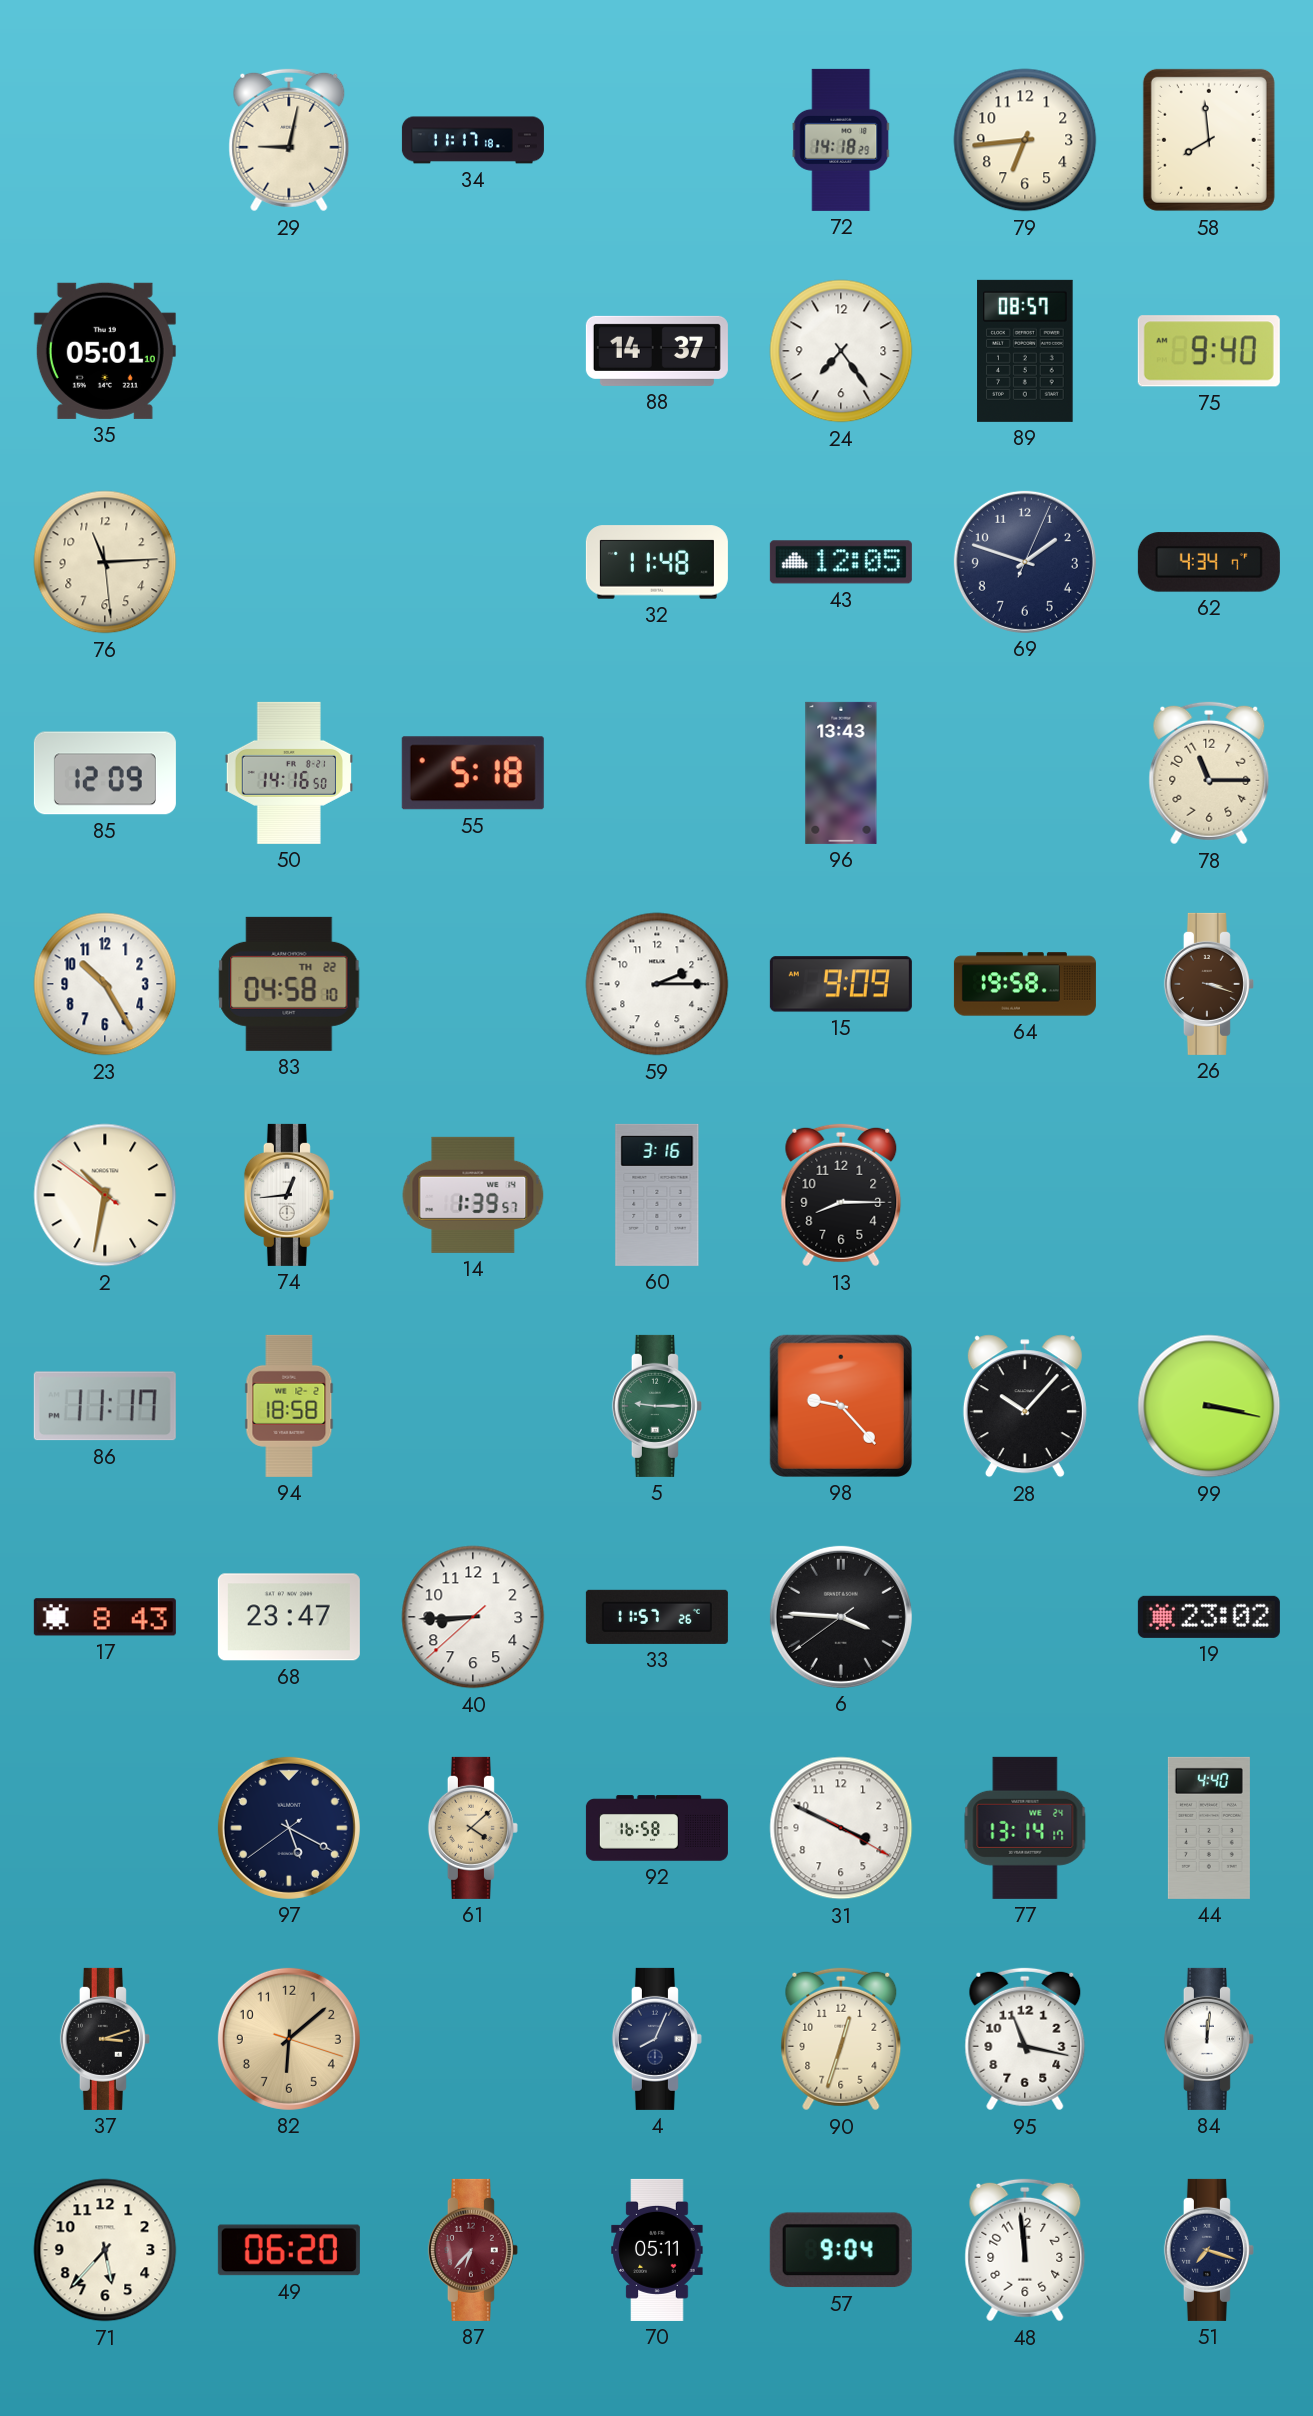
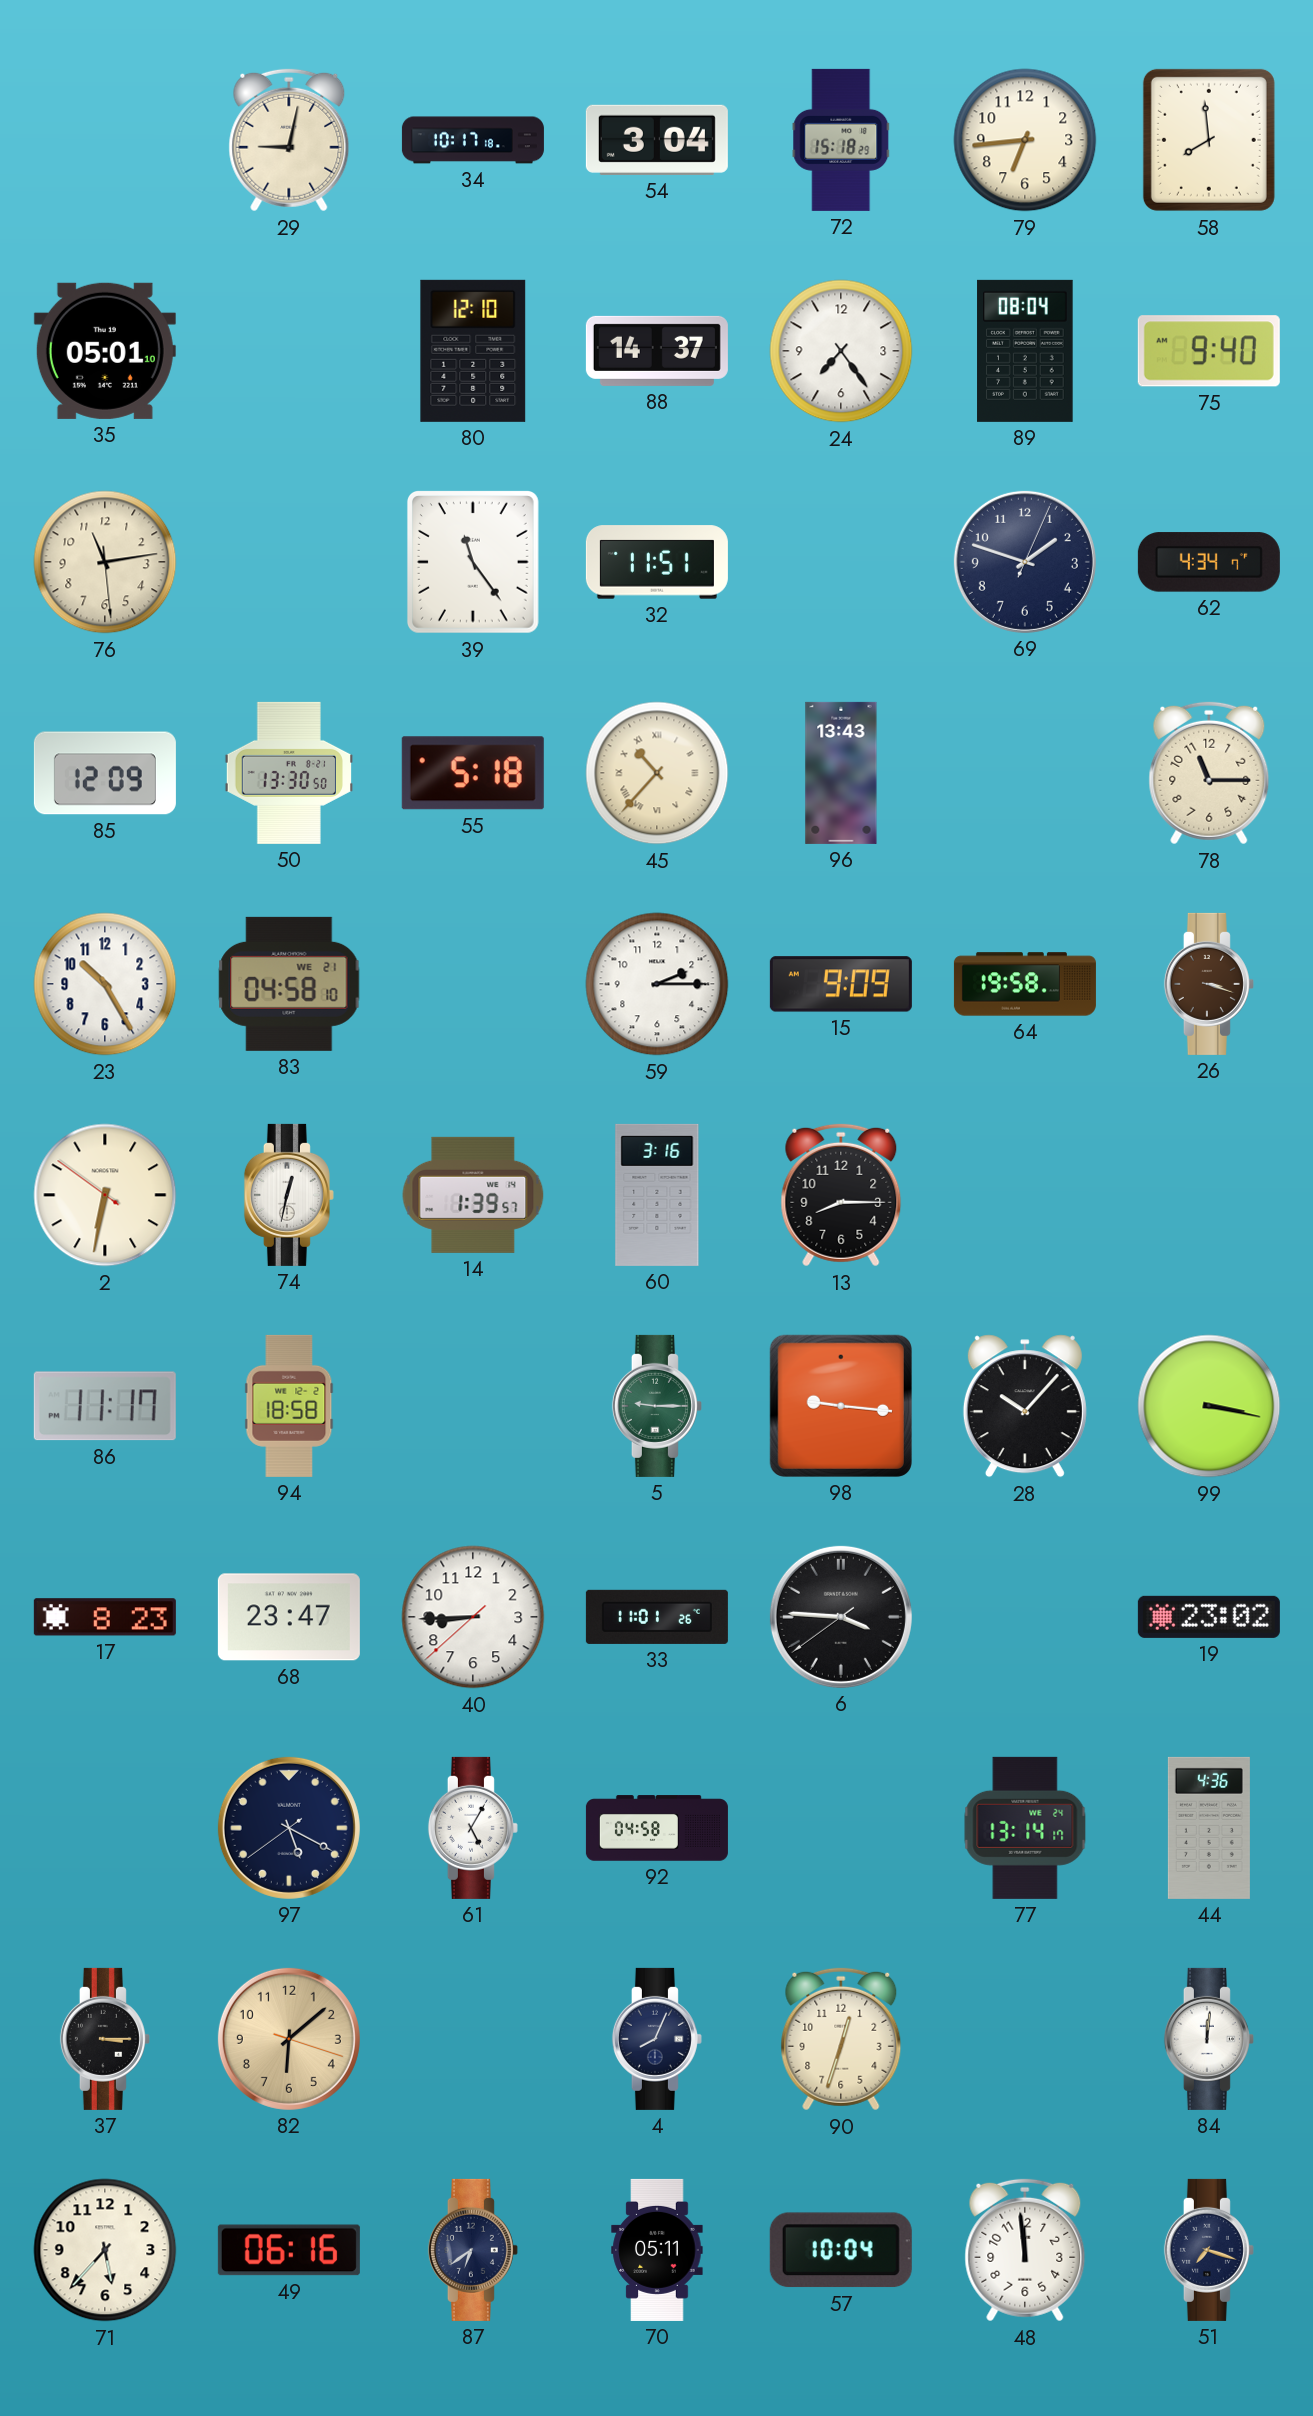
34: 11:17 -> 10:17 (473, 140)
54: none -> 3:04 (657, 140)
72: 14:18 -> 15:18 (841, 140)
80: none -> 12:10 (473, 351)
89: 08:57 -> 08:04 (1025, 351)
76: 11:14 -> 11:13 (105, 562)
39: none -> 11:24 (473, 563)
32: 11:48 -> 11:51 (657, 562)
43: 12:05 -> none (841, 562)
50: 14:16 -> 13:30 (288, 773)
45: none -> 10:37 (657, 773)
83 date: TH 22 -> WE 21 (289, 984)
2: 10:31 -> 6:31 (105, 1195)
74: 12:44 -> 12:32 (289, 1195)
98: 9:23 -> 9:16 (841, 1406)
17: 8:43 -> 8:23 (105, 1617)
33: 11:57 -> 11:01 (657, 1617)
61: 4:08 -> 5:05 (473, 1828)
61 dial: champagne -> white (473, 1828)
92: 16:58 -> 04:58 (657, 1828)
31: 3:49 -> none (841, 1828)
44: 4:40 -> 4:36 (1209, 1828)
37: 3:12 -> 3:15 (105, 2039)
95: 11:17 -> none (1025, 2039)
49: 06:20 -> 06:16 (289, 2250)
87: 6:37 -> 6:39 (473, 2250)
87 dial: burgundy -> navy (473, 2250)
57: 9:04 -> 10:04 (841, 2250)
